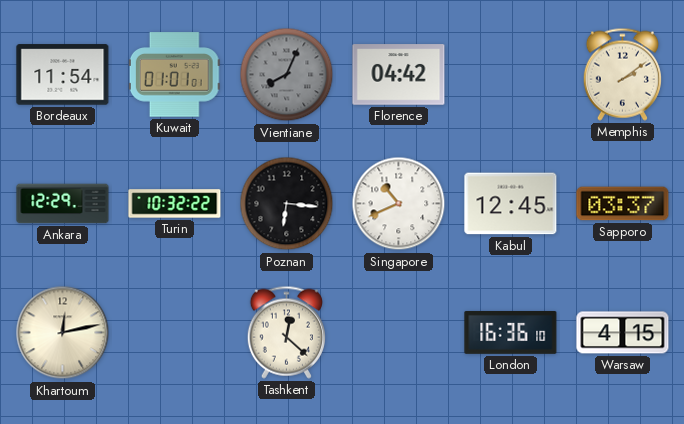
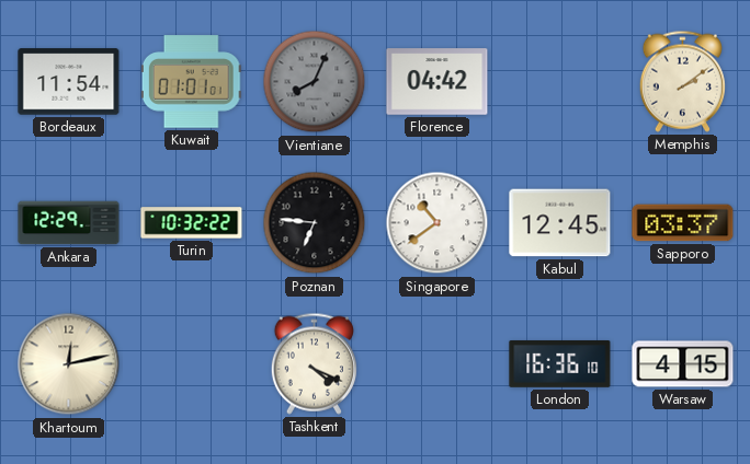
Poznan: 6:16 -> 6:46 (315, 223)
Singapore: 10:41 -> 10:39 (438, 223)
Tashkent: 12:22 -> 4:19 (314, 363)
